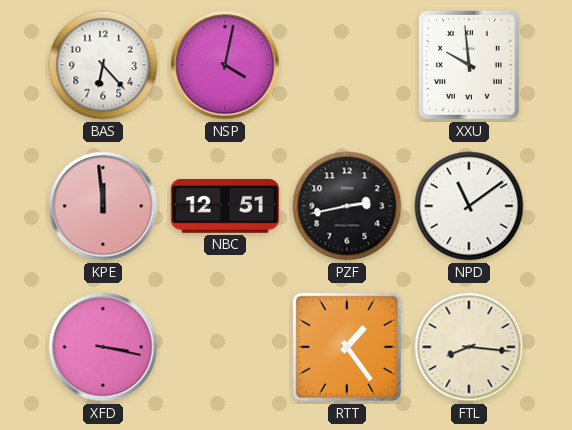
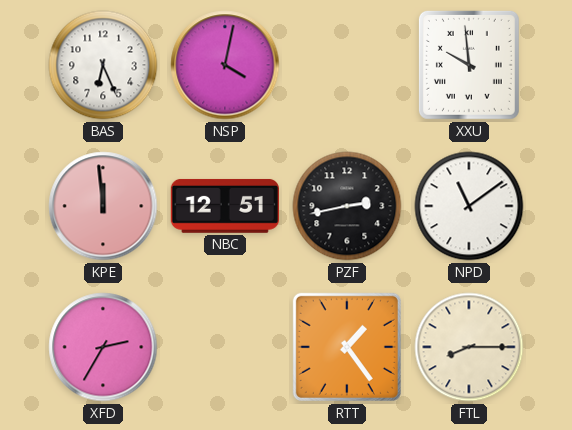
BAS: 6:23 -> 6:26 (103, 65)
XFD: 3:17 -> 2:35 (103, 347)
FTL: 8:16 -> 8:15 (469, 347)
